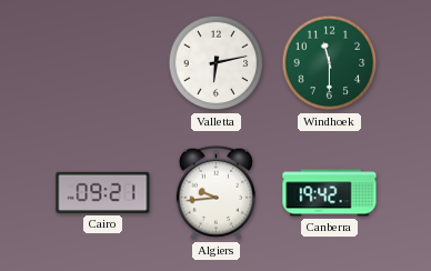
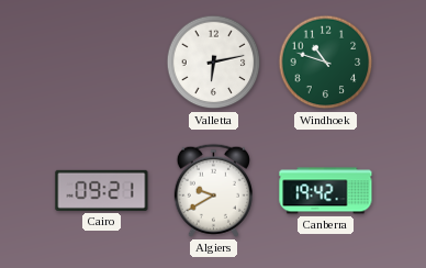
Windhoek: 11:30 -> 10:48 (326, 63)
Algiers: 9:44 -> 9:40 (213, 190)
